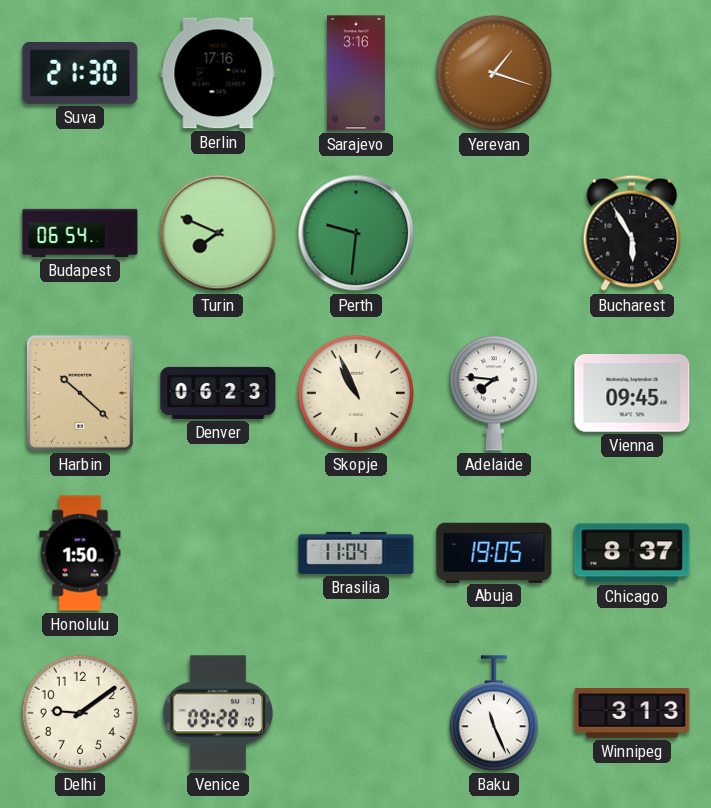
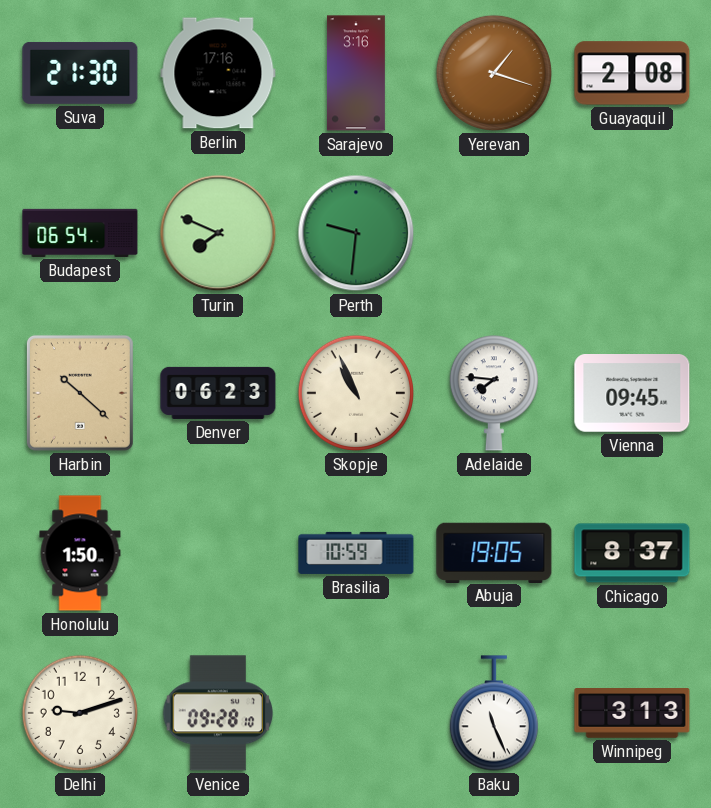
Guayaquil: none -> 2:08 (632, 73)
Bucharest: 5:55 -> none (632, 233)
Brasilia: 11:04 -> 10:59 (356, 553)
Delhi: 9:09 -> 9:12 (80, 713)
